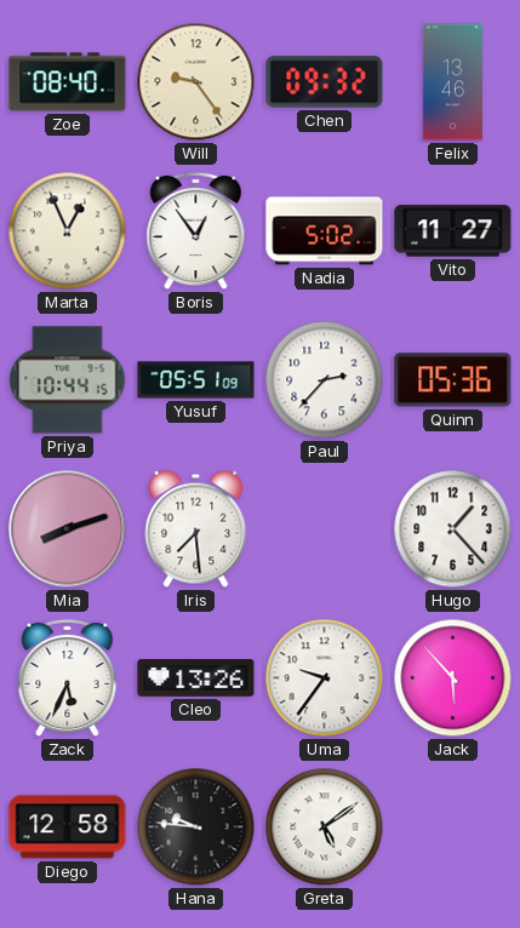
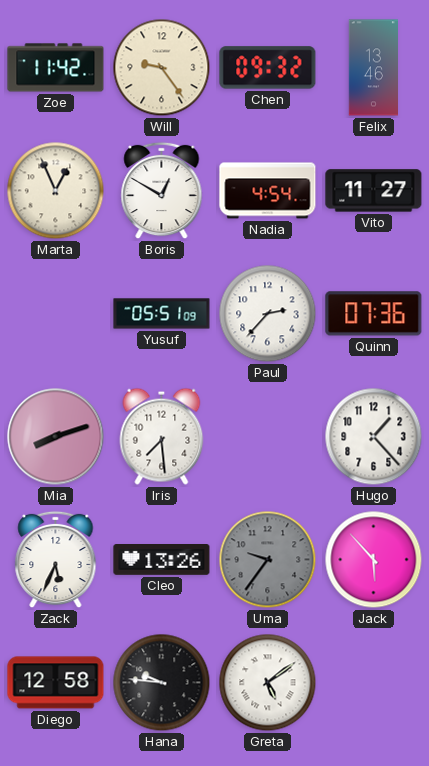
Zoe: 08:40 -> 11:42 (56, 68)
Boris: 12:54 -> 12:50 (162, 191)
Nadia: 5:02 -> 4:54 (268, 191)
Priya: 10:44 -> none (68, 380)
Quinn: 05:36 -> 07:36 (374, 314)
Uma dial: white -> grey (268, 560)
